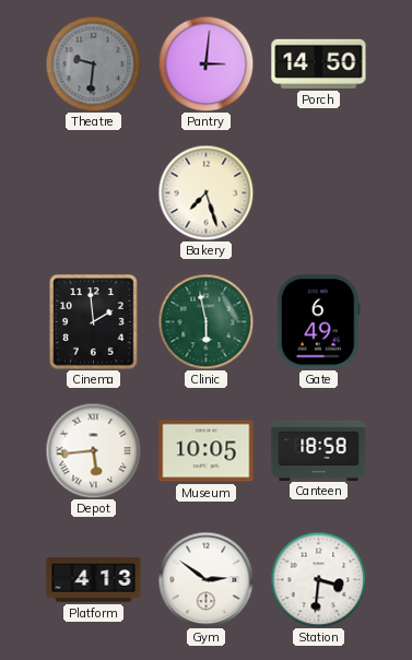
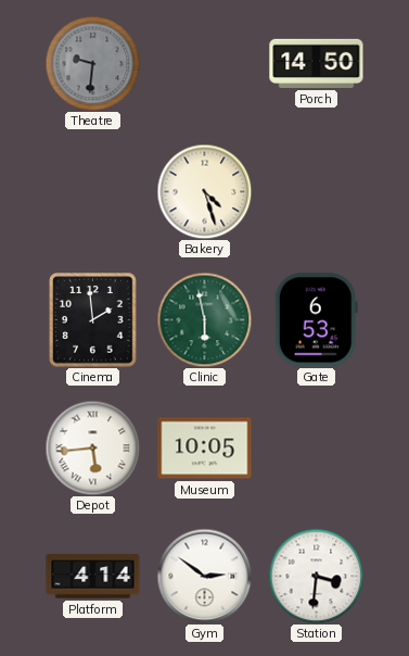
Pantry: 3:01 -> none (205, 63)
Bakery: 7:27 -> 4:27 (204, 191)
Gate: 6:49 -> 6:53 (316, 320)
Canteen: 18:58 -> none (319, 450)
Platform: 4:13 -> 4:14 (93, 577)
